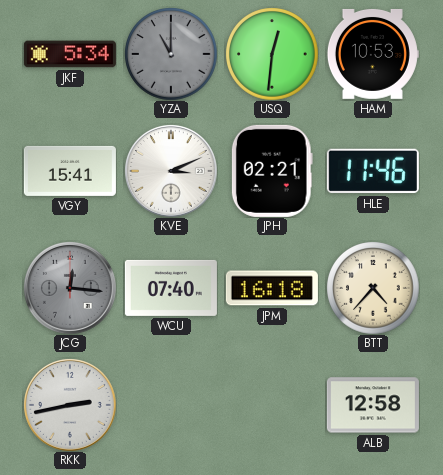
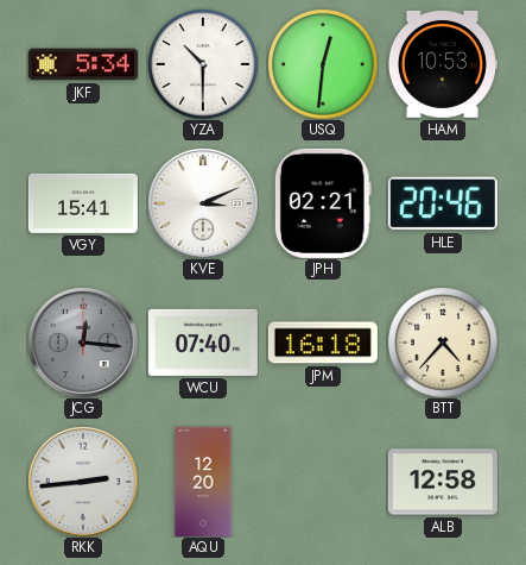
YZA: 11:00 -> 10:30 (203, 64)
YZA dial: grey -> white (203, 64)
HLE: 11:46 -> 20:46 (443, 203)
RKK: 2:43 -> 2:44 (83, 482)
AQU: none -> 12:20 (203, 482)
